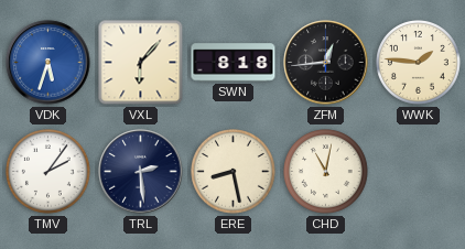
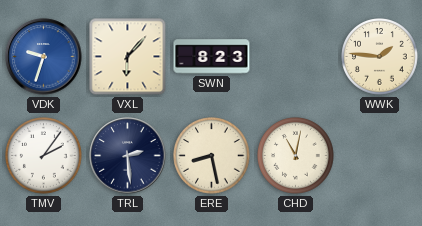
VDK: 5:33 -> 9:33 (44, 57)
SWN: 8:18 -> 8:23 (212, 57)
ZFM: 12:44 -> none (326, 63)
